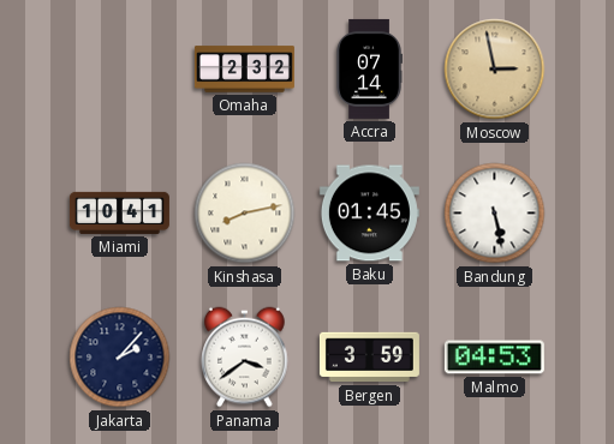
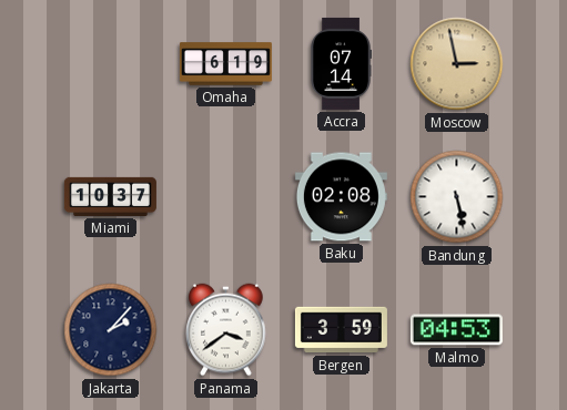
Omaha: 2:32 -> 6:19 (225, 64)
Miami: 10:41 -> 10:37 (110, 196)
Kinshasa: 8:13 -> none (245, 214)
Baku: 01:45 -> 02:08 (341, 197)
